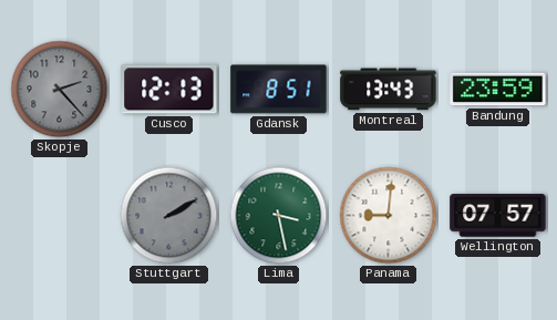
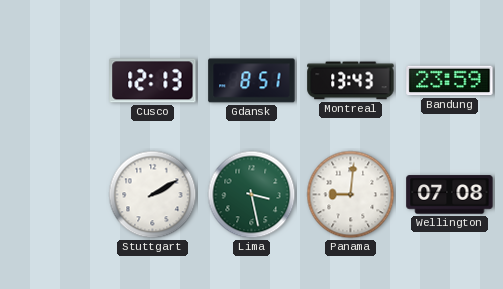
Skopje: 2:23 -> none (60, 90)
Stuttgart dial: grey -> white (153, 195)
Wellington: 07:57 -> 07:08 (450, 195)
